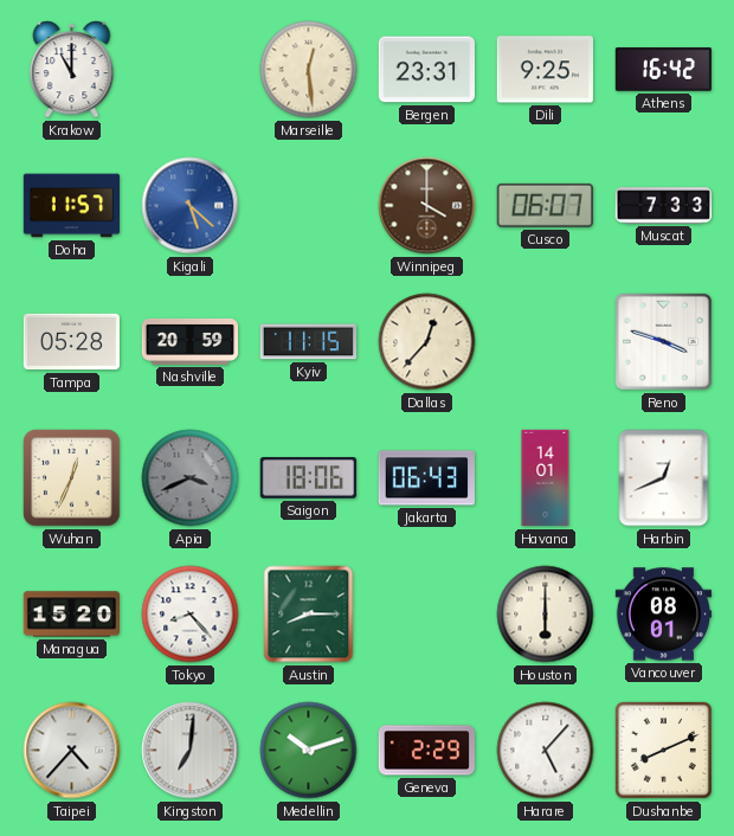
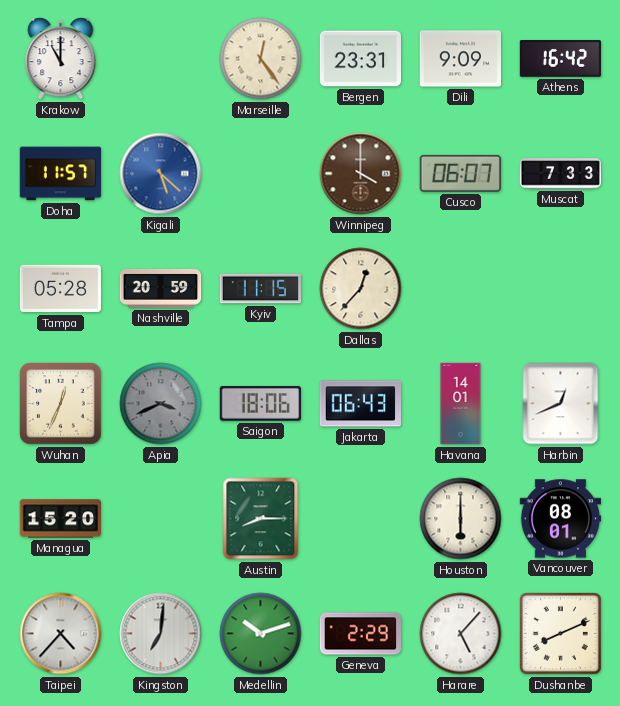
Marseille: 12:29 -> 12:24 (261, 59)
Dili: 9:25 -> 9:09 (460, 59)
Reno: 3:48 -> none (663, 341)
Tokyo: 8:23 -> none (191, 615)
